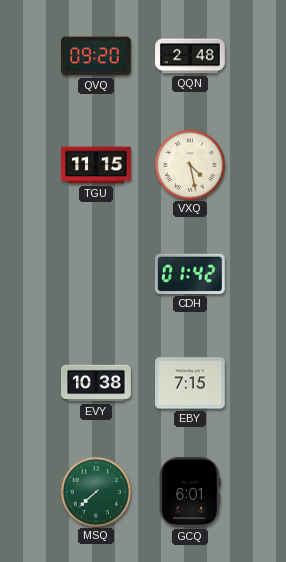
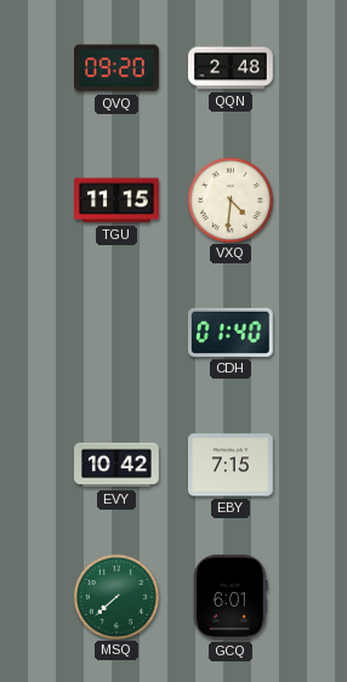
VXQ: 4:28 -> 4:31 (229, 199)
CDH: 01:42 -> 01:40 (231, 333)
EVY: 10:38 -> 10:42 (116, 465)
